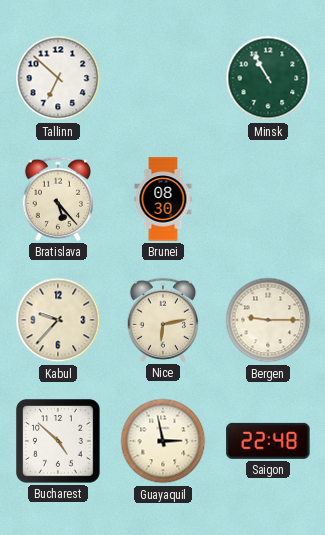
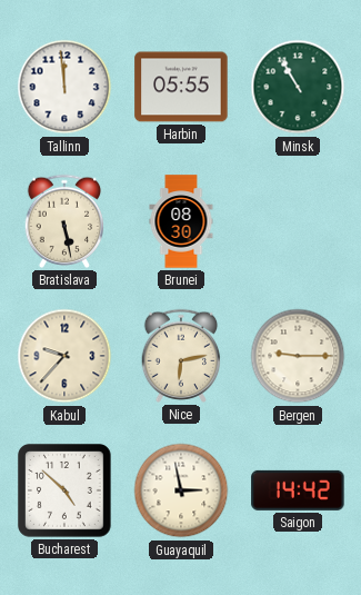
Tallinn: 6:52 -> 11:59 (64, 87)
Harbin: none -> 05:55 (181, 87)
Bratislava: 5:23 -> 5:28 (64, 221)
Saigon: 22:48 -> 14:42 (298, 490)
